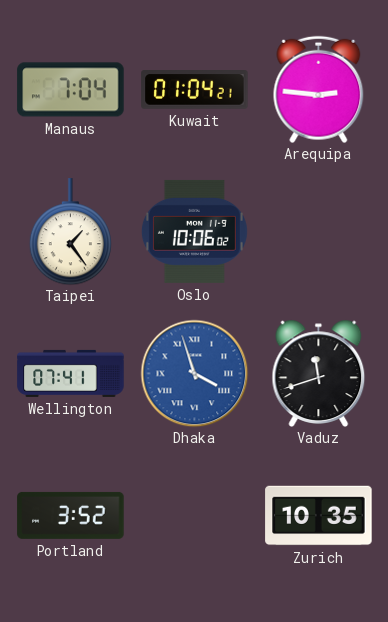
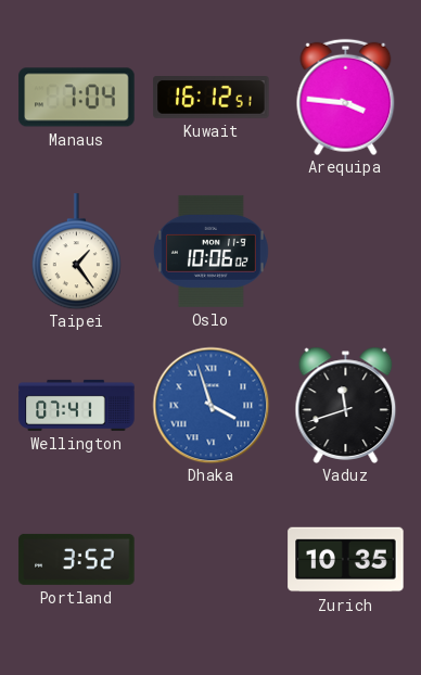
Kuwait: 01:04 -> 16:12 (212, 98)
Arequipa: 2:46 -> 3:46 (346, 97)
